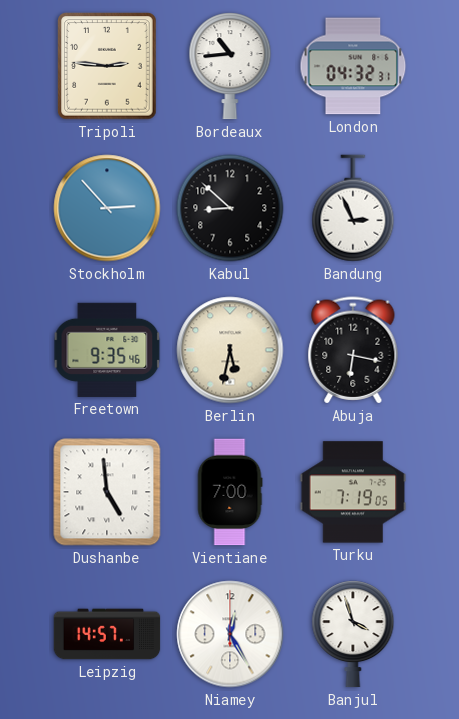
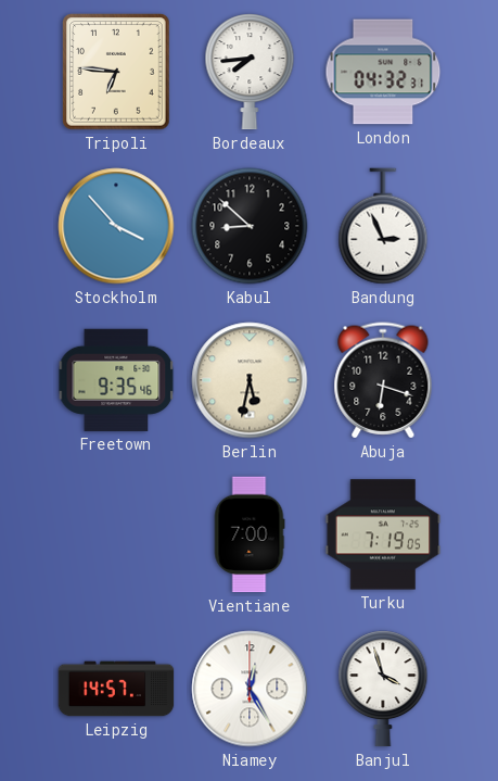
Tripoli: 2:46 -> 6:46 (116, 72)
Bordeaux: 10:44 -> 7:44 (250, 72)
Stockholm: 2:53 -> 3:53 (116, 226)
Abuja: 6:17 -> 6:18 (383, 380)
Dushanbe: 4:59 -> none (107, 492)
